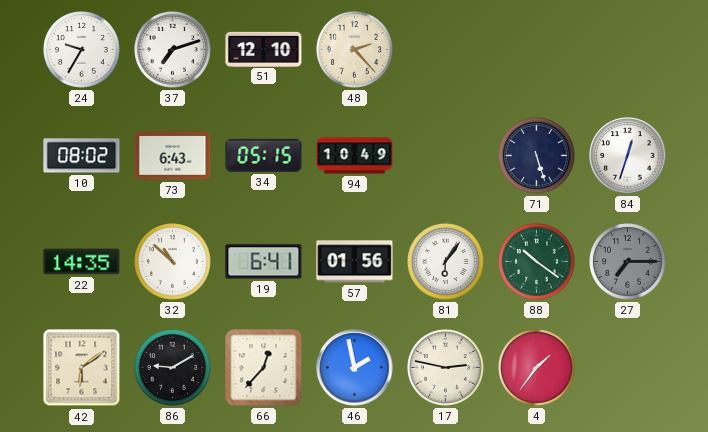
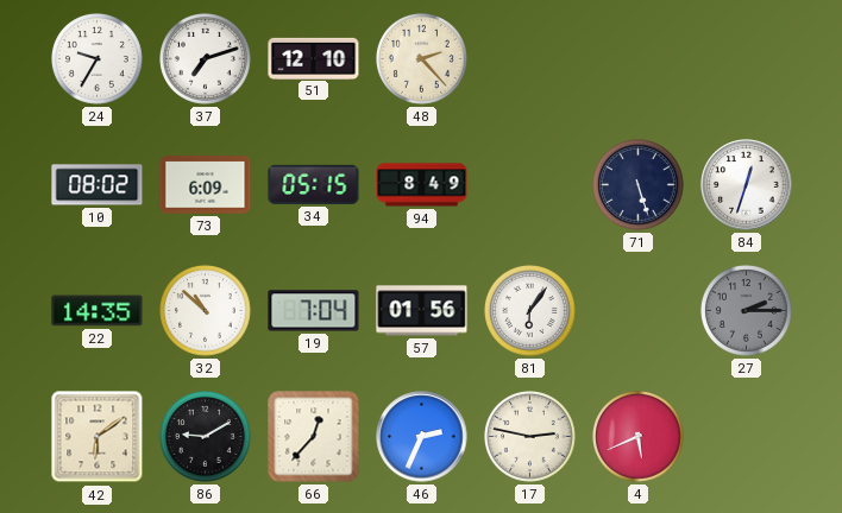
73: 6:43 -> 6:09 (206, 185)
94: 10:49 -> 8:49 (422, 185)
19: 6:41 -> 7:04 (314, 311)
88: 10:21 -> none (537, 262)
27: 7:15 -> 2:15 (747, 311)
46: 1:58 -> 2:34 (422, 437)
4: 1:36 -> 5:41 (639, 437)
